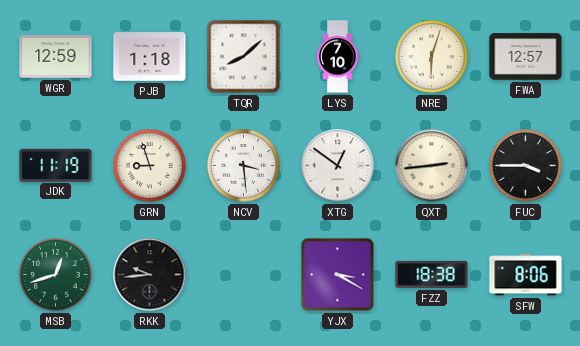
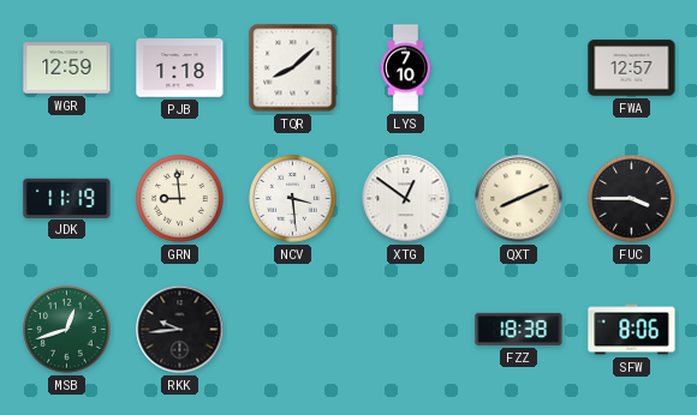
NRE: 6:03 -> none (432, 57)
GRN: 8:57 -> 8:59 (180, 199)
QXT: 2:44 -> 8:11 (519, 199)
YJX: 3:20 -> none (338, 275)
